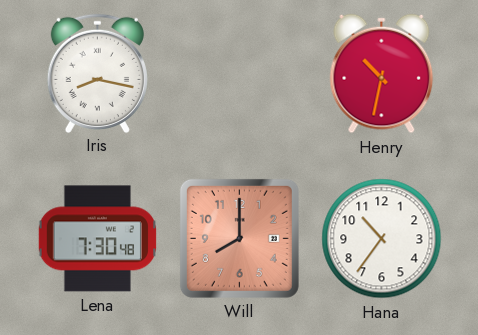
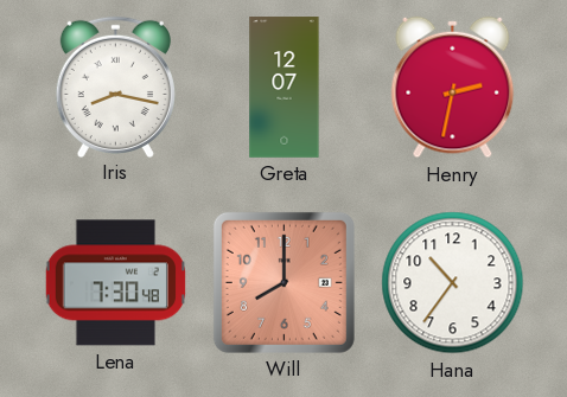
Greta: none -> 12:07 (285, 88)
Henry: 10:32 -> 2:32 (453, 88)
